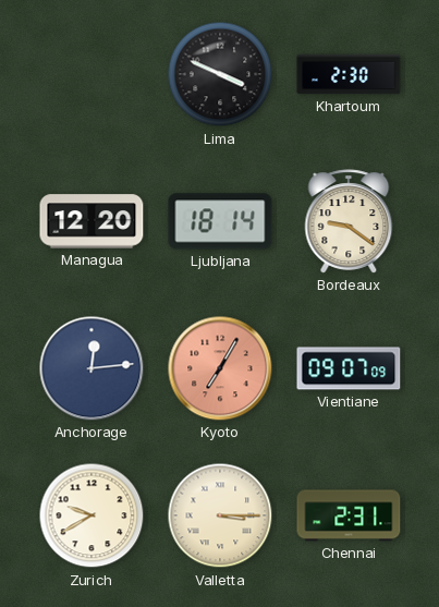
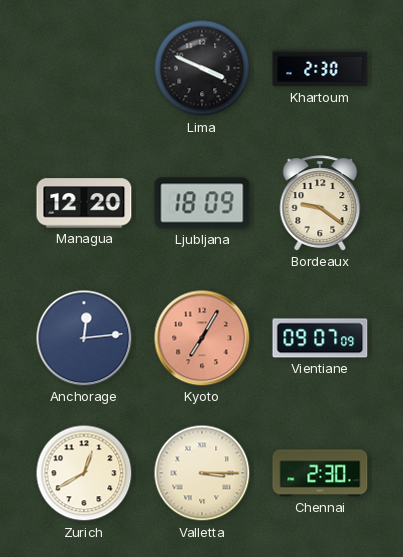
Ljubljana: 18:14 -> 18:09 (202, 203)
Zurich: 9:40 -> 12:40 (84, 473)
Chennai: 2:31 -> 2:30 (320, 473)
